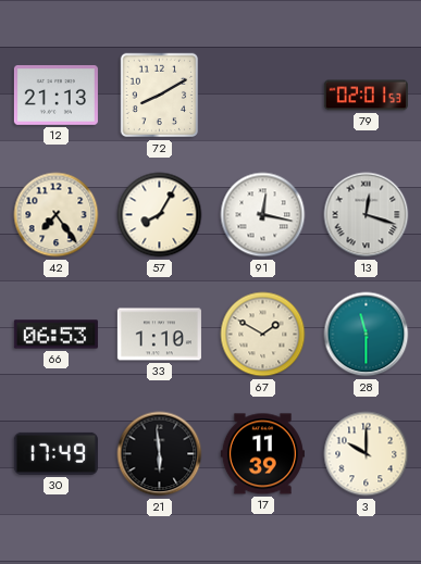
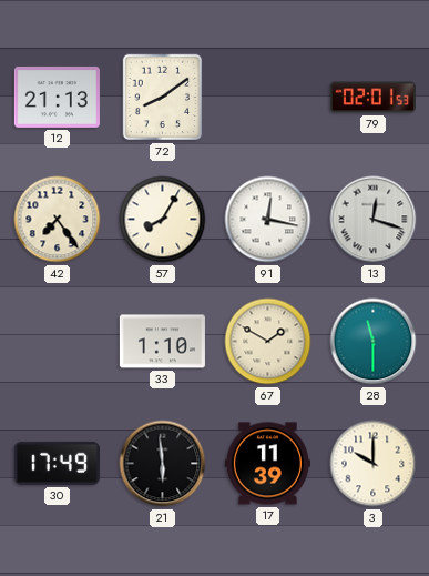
72: 8:10 -> 8:09 (163, 98)
66: 06:53 -> none (55, 335)
